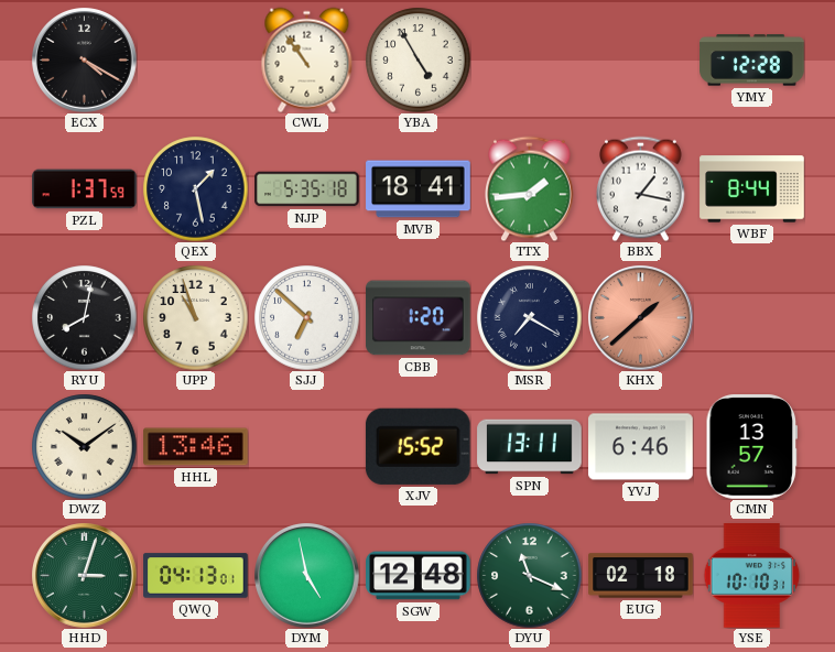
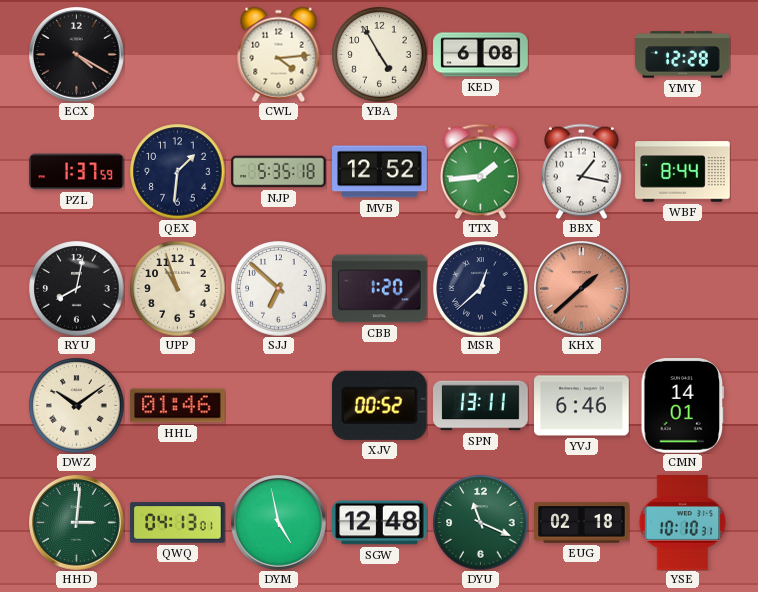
CWL: 10:54 -> 4:14 (279, 54)
KED: none -> 6:08 (481, 55)
QEX: 1:28 -> 1:31 (177, 171)
MVB: 18:41 -> 12:52 (380, 172)
MSR: 7:20 -> 12:38 (480, 288)
HHL: 13:46 -> 01:46 (178, 406)
XJV: 15:52 -> 00:52 (379, 405)
CMN: 13:57 -> 14:01 (683, 406)
HHD: 3:03 -> 3:01 (77, 523)
